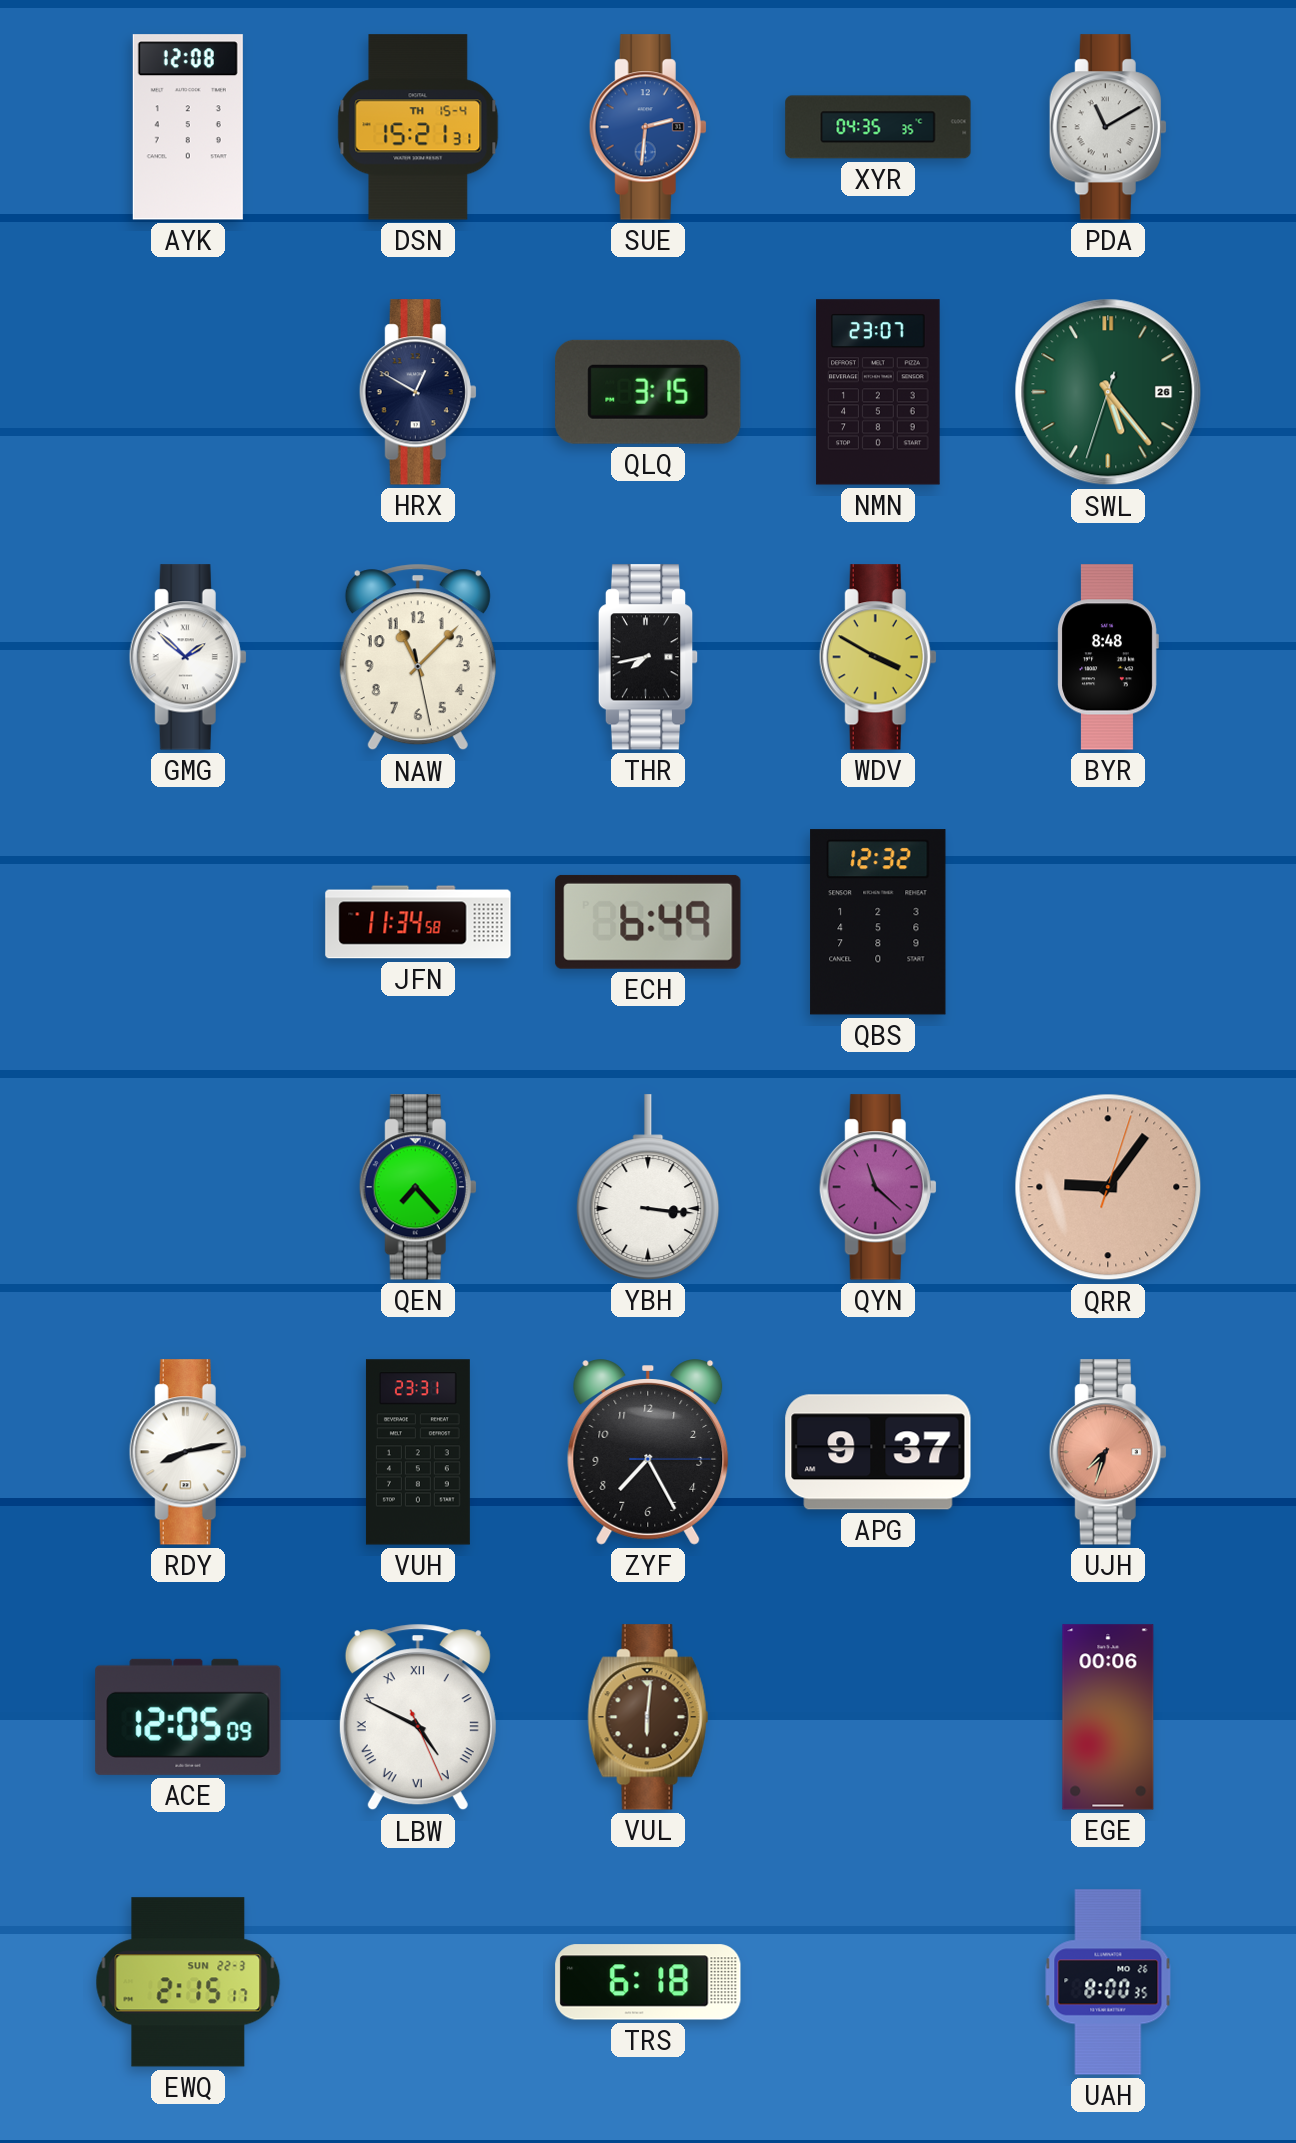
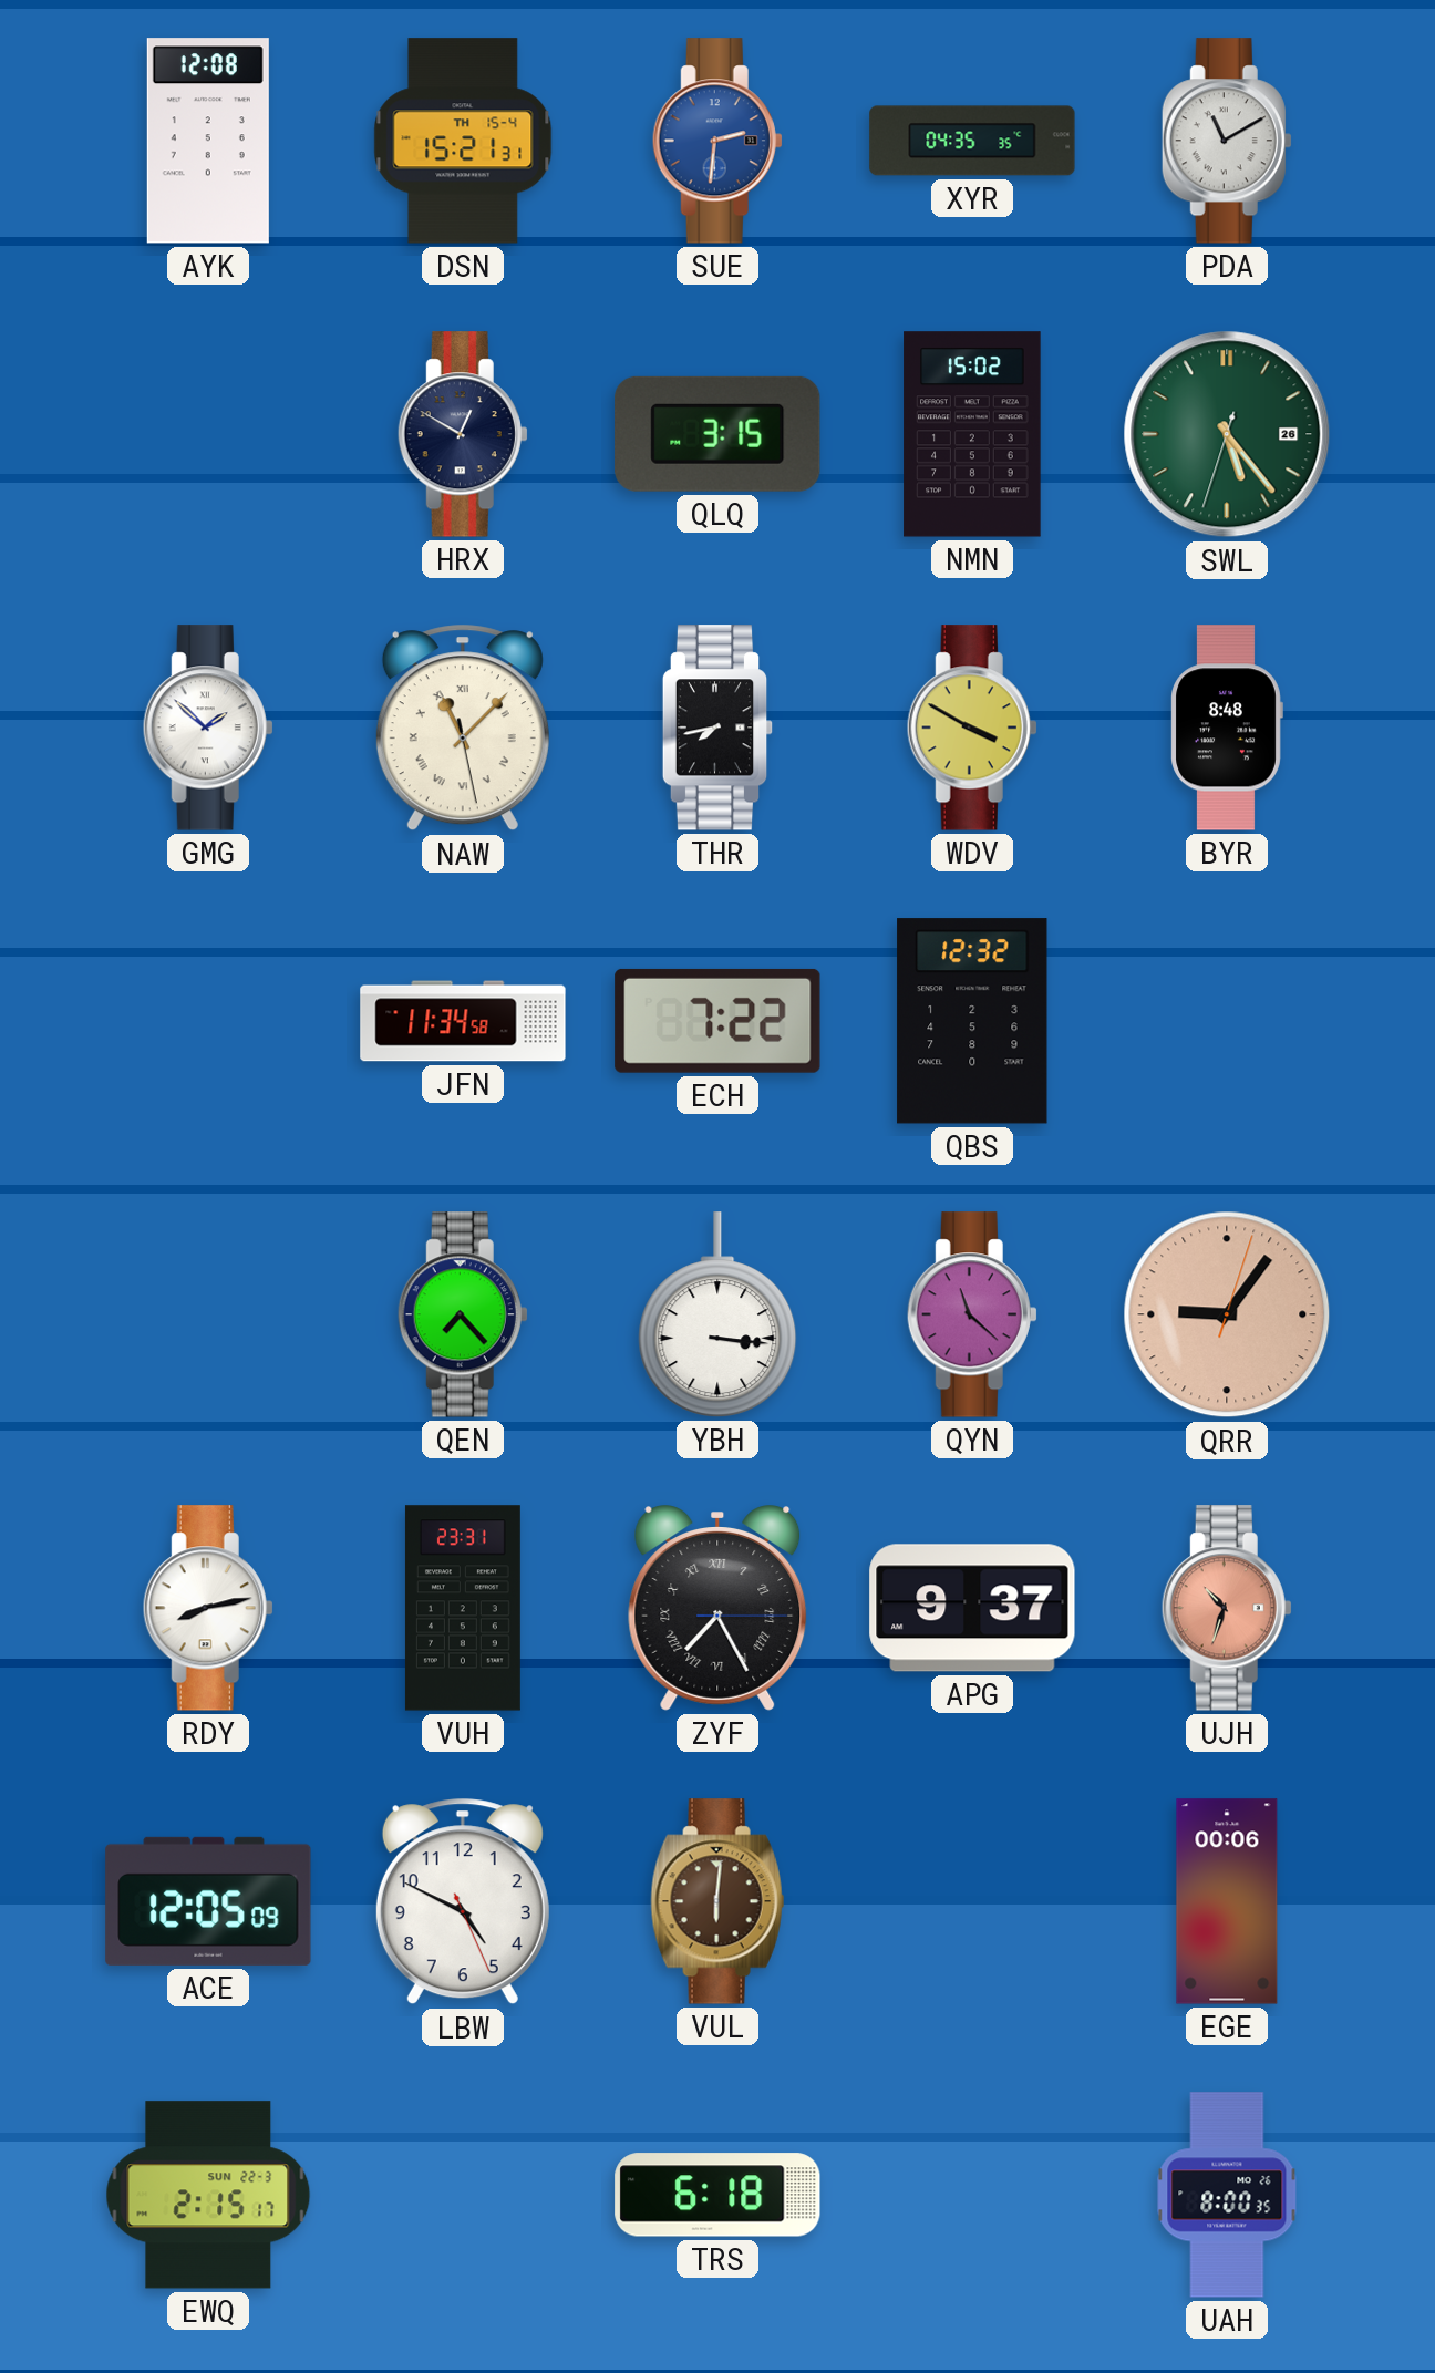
NMN: 23:07 -> 15:02 (972, 434)
NAW numerals: Arabic -> Roman (463, 728)
ECH: 6:49 -> 7:22 (717, 1021)
ZYF numerals: Arabic -> Roman (717, 1608)
UJH: 7:33 -> 10:33 (1227, 1608)
LBW numerals: Roman -> Arabic (463, 1901)
